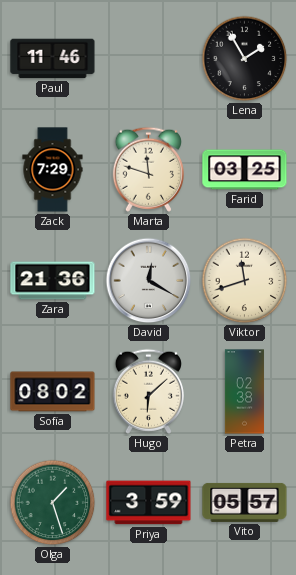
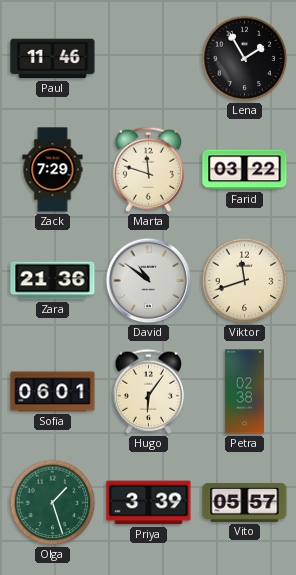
Farid: 03:25 -> 03:22 (245, 170)
David: 12:20 -> 10:51 (149, 281)
Sofia: 08:02 -> 06:01 (53, 392)
Hugo: 6:08 -> 6:06 (148, 391)
Priya: 3:59 -> 3:39 (149, 503)
